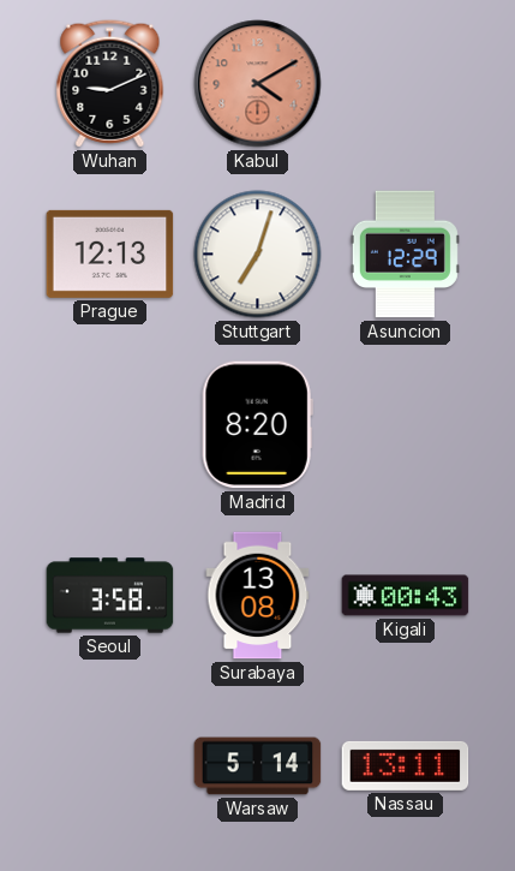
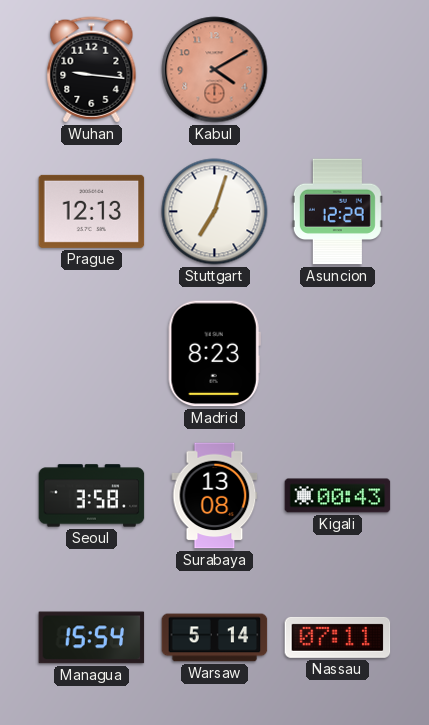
Wuhan: 9:11 -> 9:16 (92, 70)
Madrid: 8:20 -> 8:23 (214, 354)
Managua: none -> 15:54 (92, 638)
Nassau: 13:11 -> 07:11 (338, 637)
